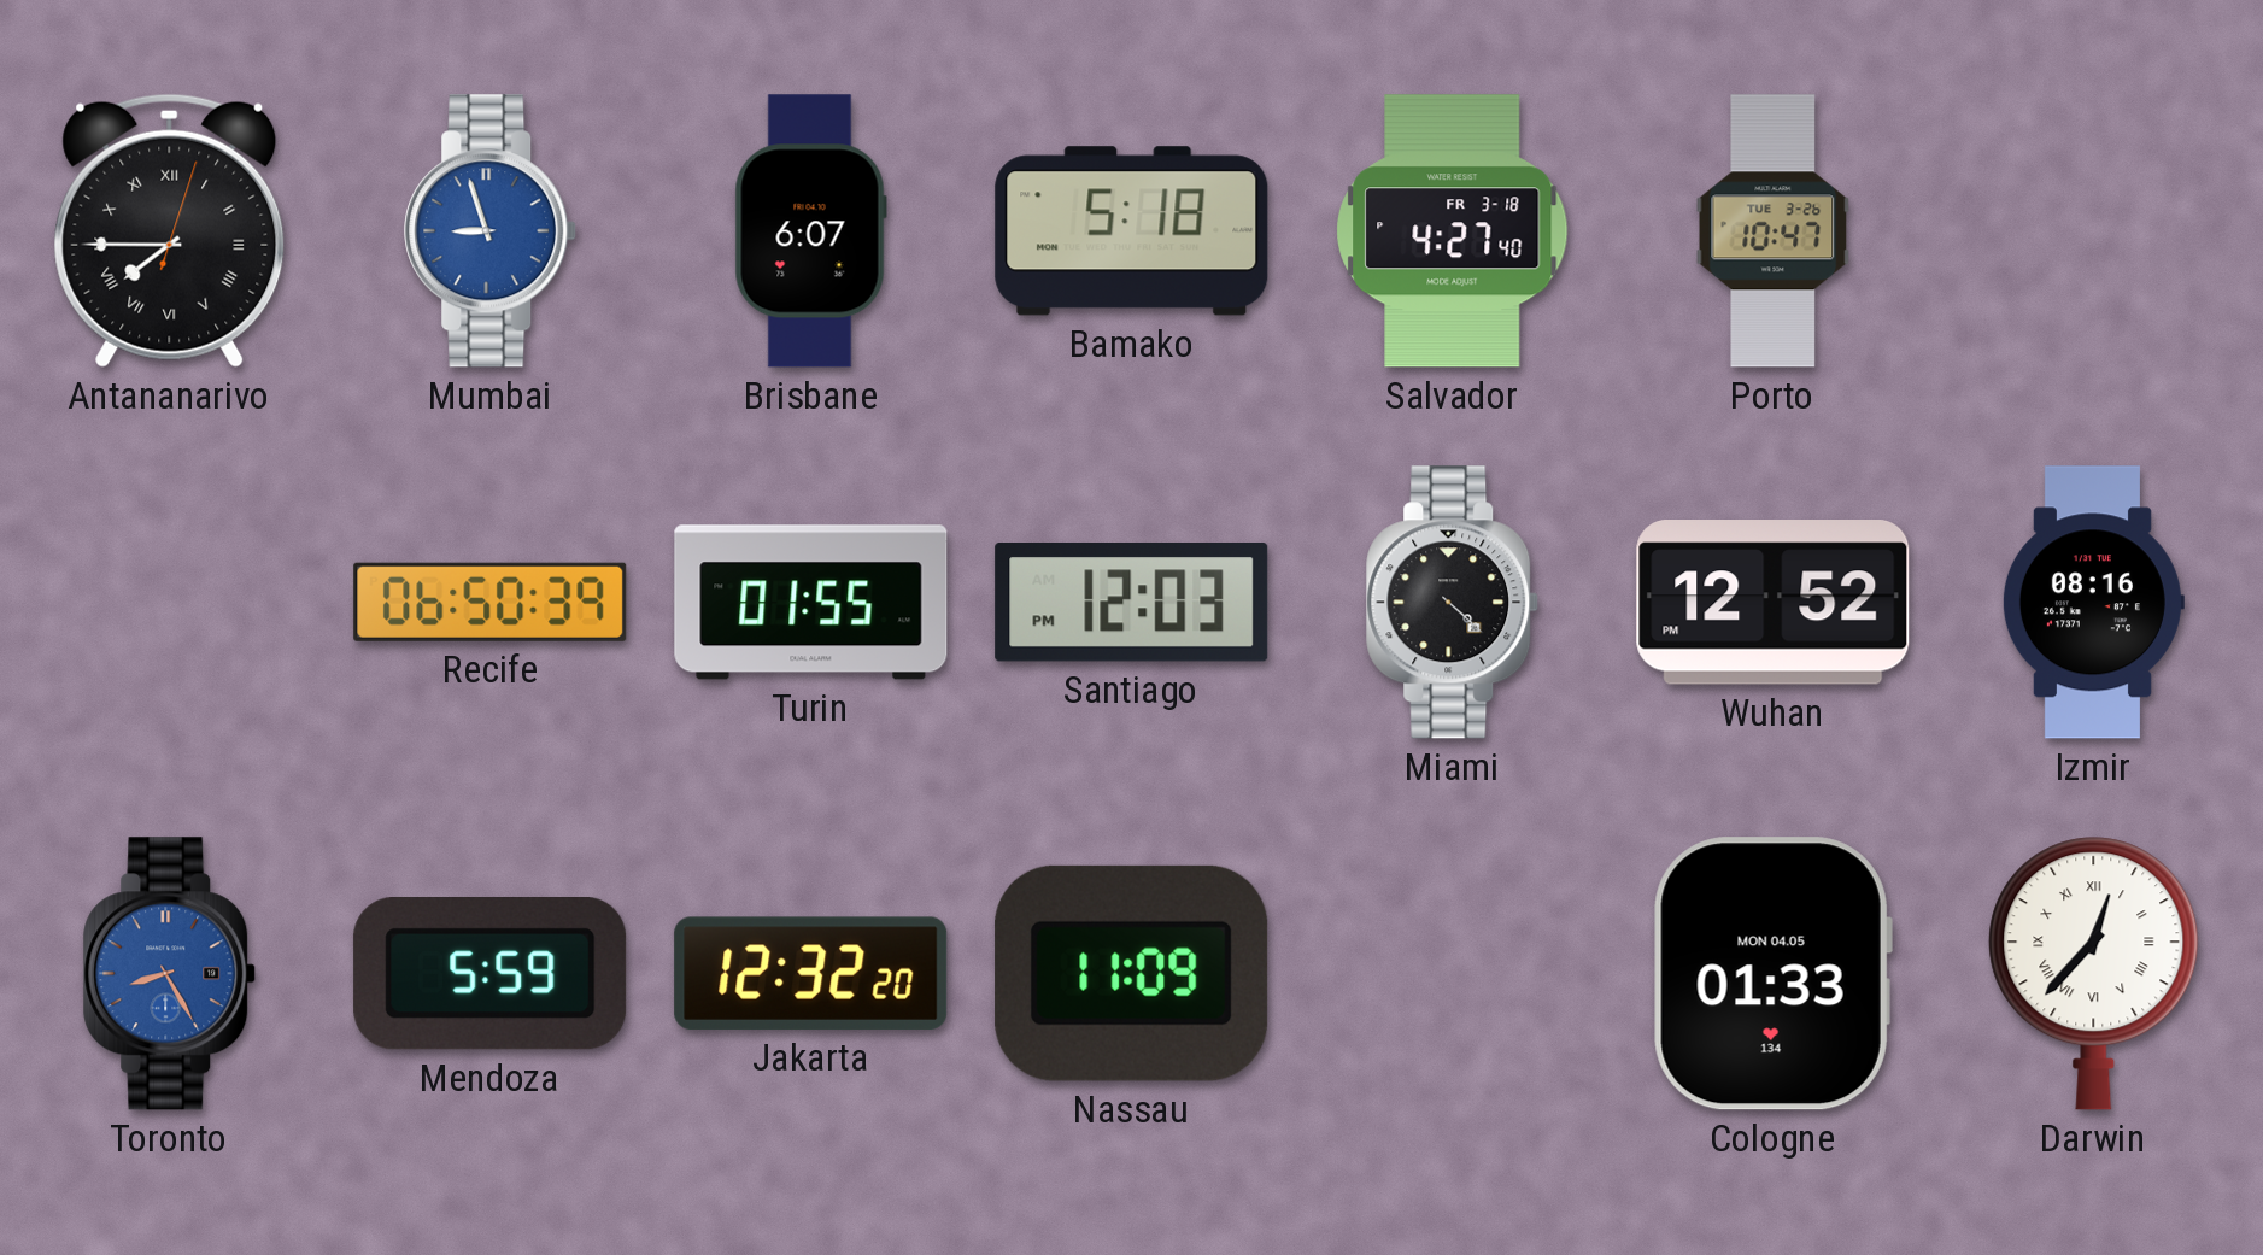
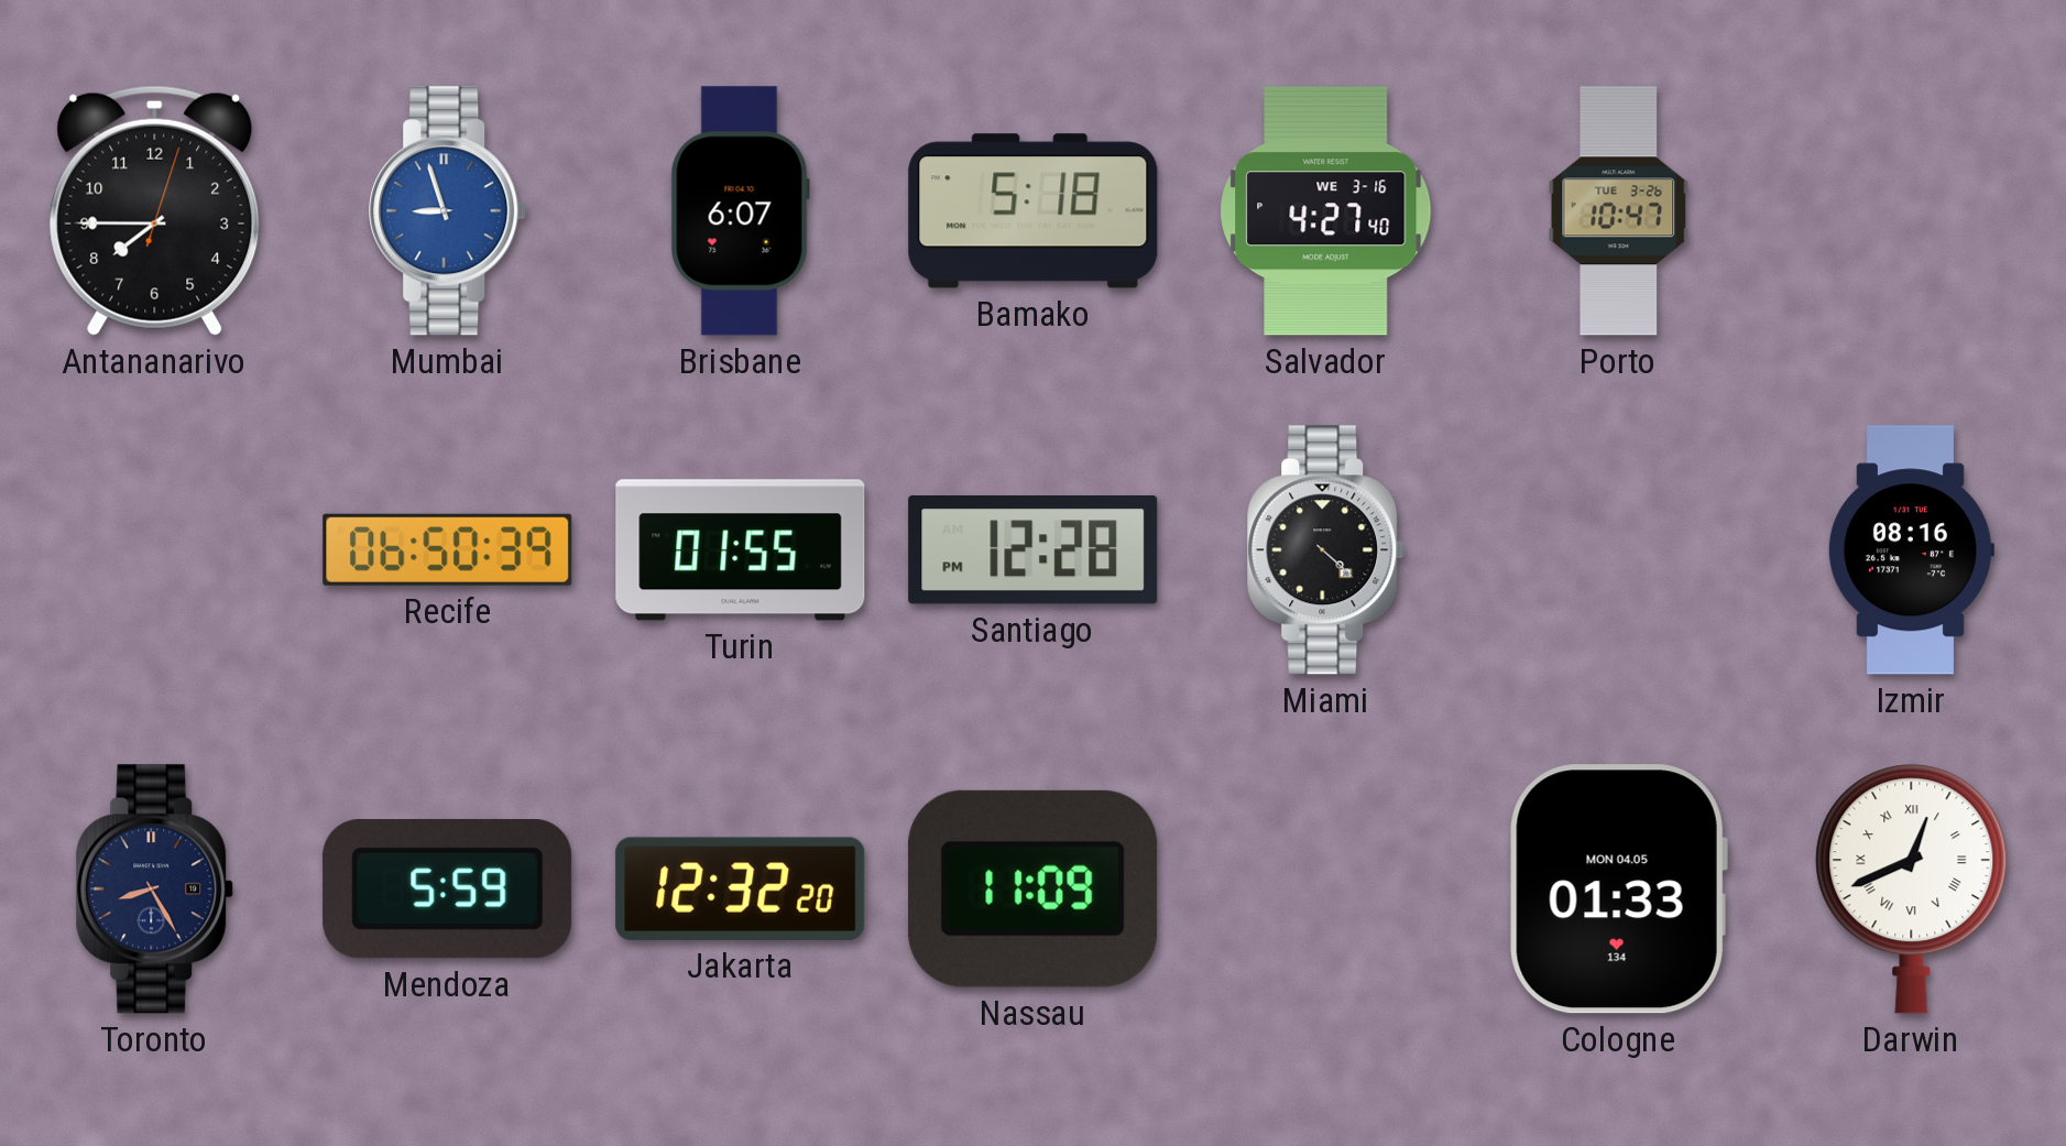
Antananarivo numerals: Roman -> Arabic (155, 210)
Salvador date: FR 3-18 -> WE 3-16 (1326, 211)
Santiago: 12:03 -> 12:28 (1034, 550)
Wuhan: 12:52 -> none (1774, 603)
Toronto dial: blue -> navy (155, 889)
Darwin: 12:37 -> 12:41 (1912, 889)
